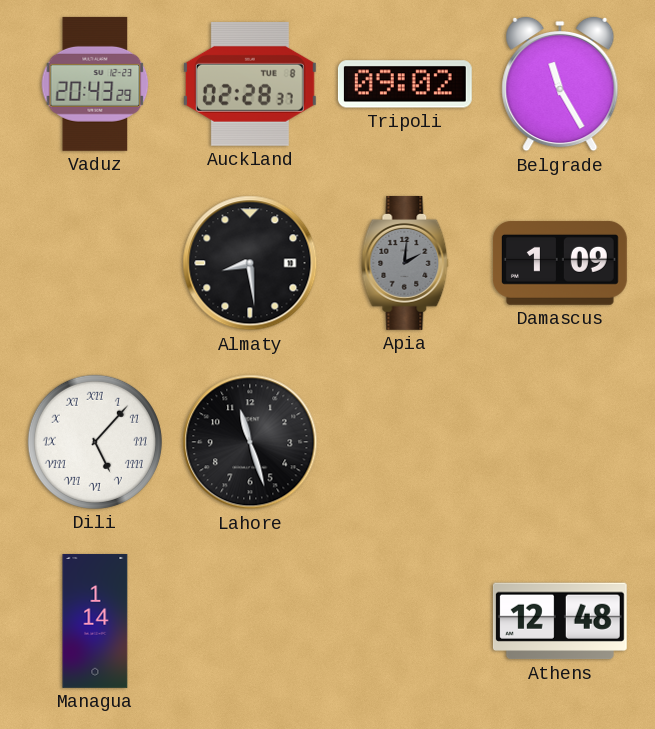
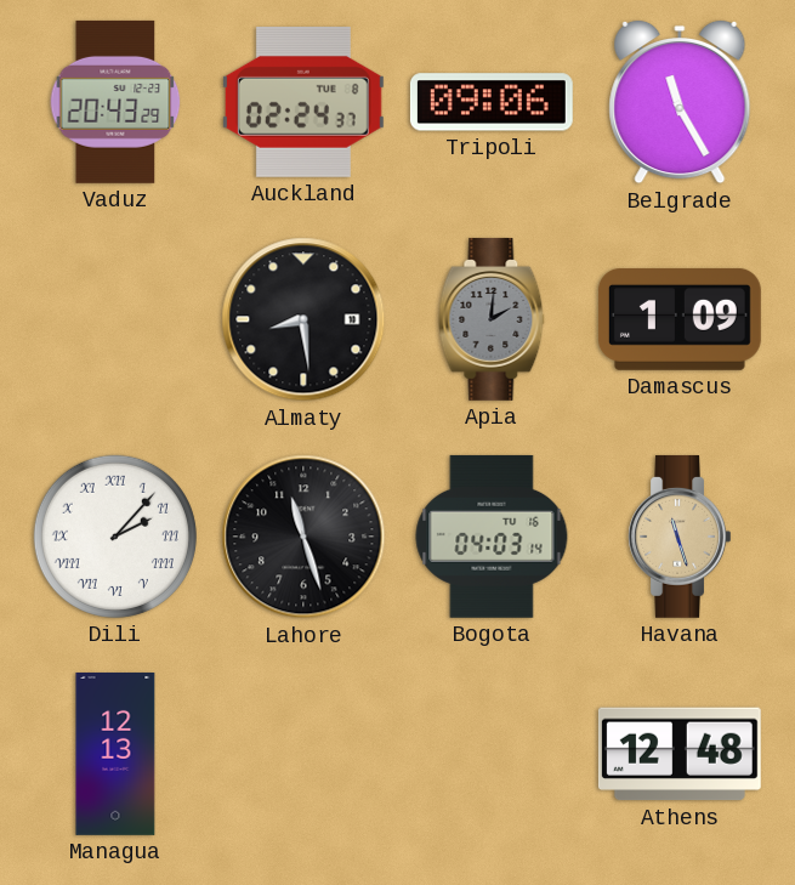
Auckland: 02:28 -> 02:24 (303, 102)
Tripoli: 09:02 -> 09:06 (492, 102)
Dili: 5:07 -> 2:07 (115, 537)
Bogota: none -> 04:03 (492, 537)
Havana: none -> 11:27 (680, 537)
Managua: 1:14 -> 12:13 (115, 755)
